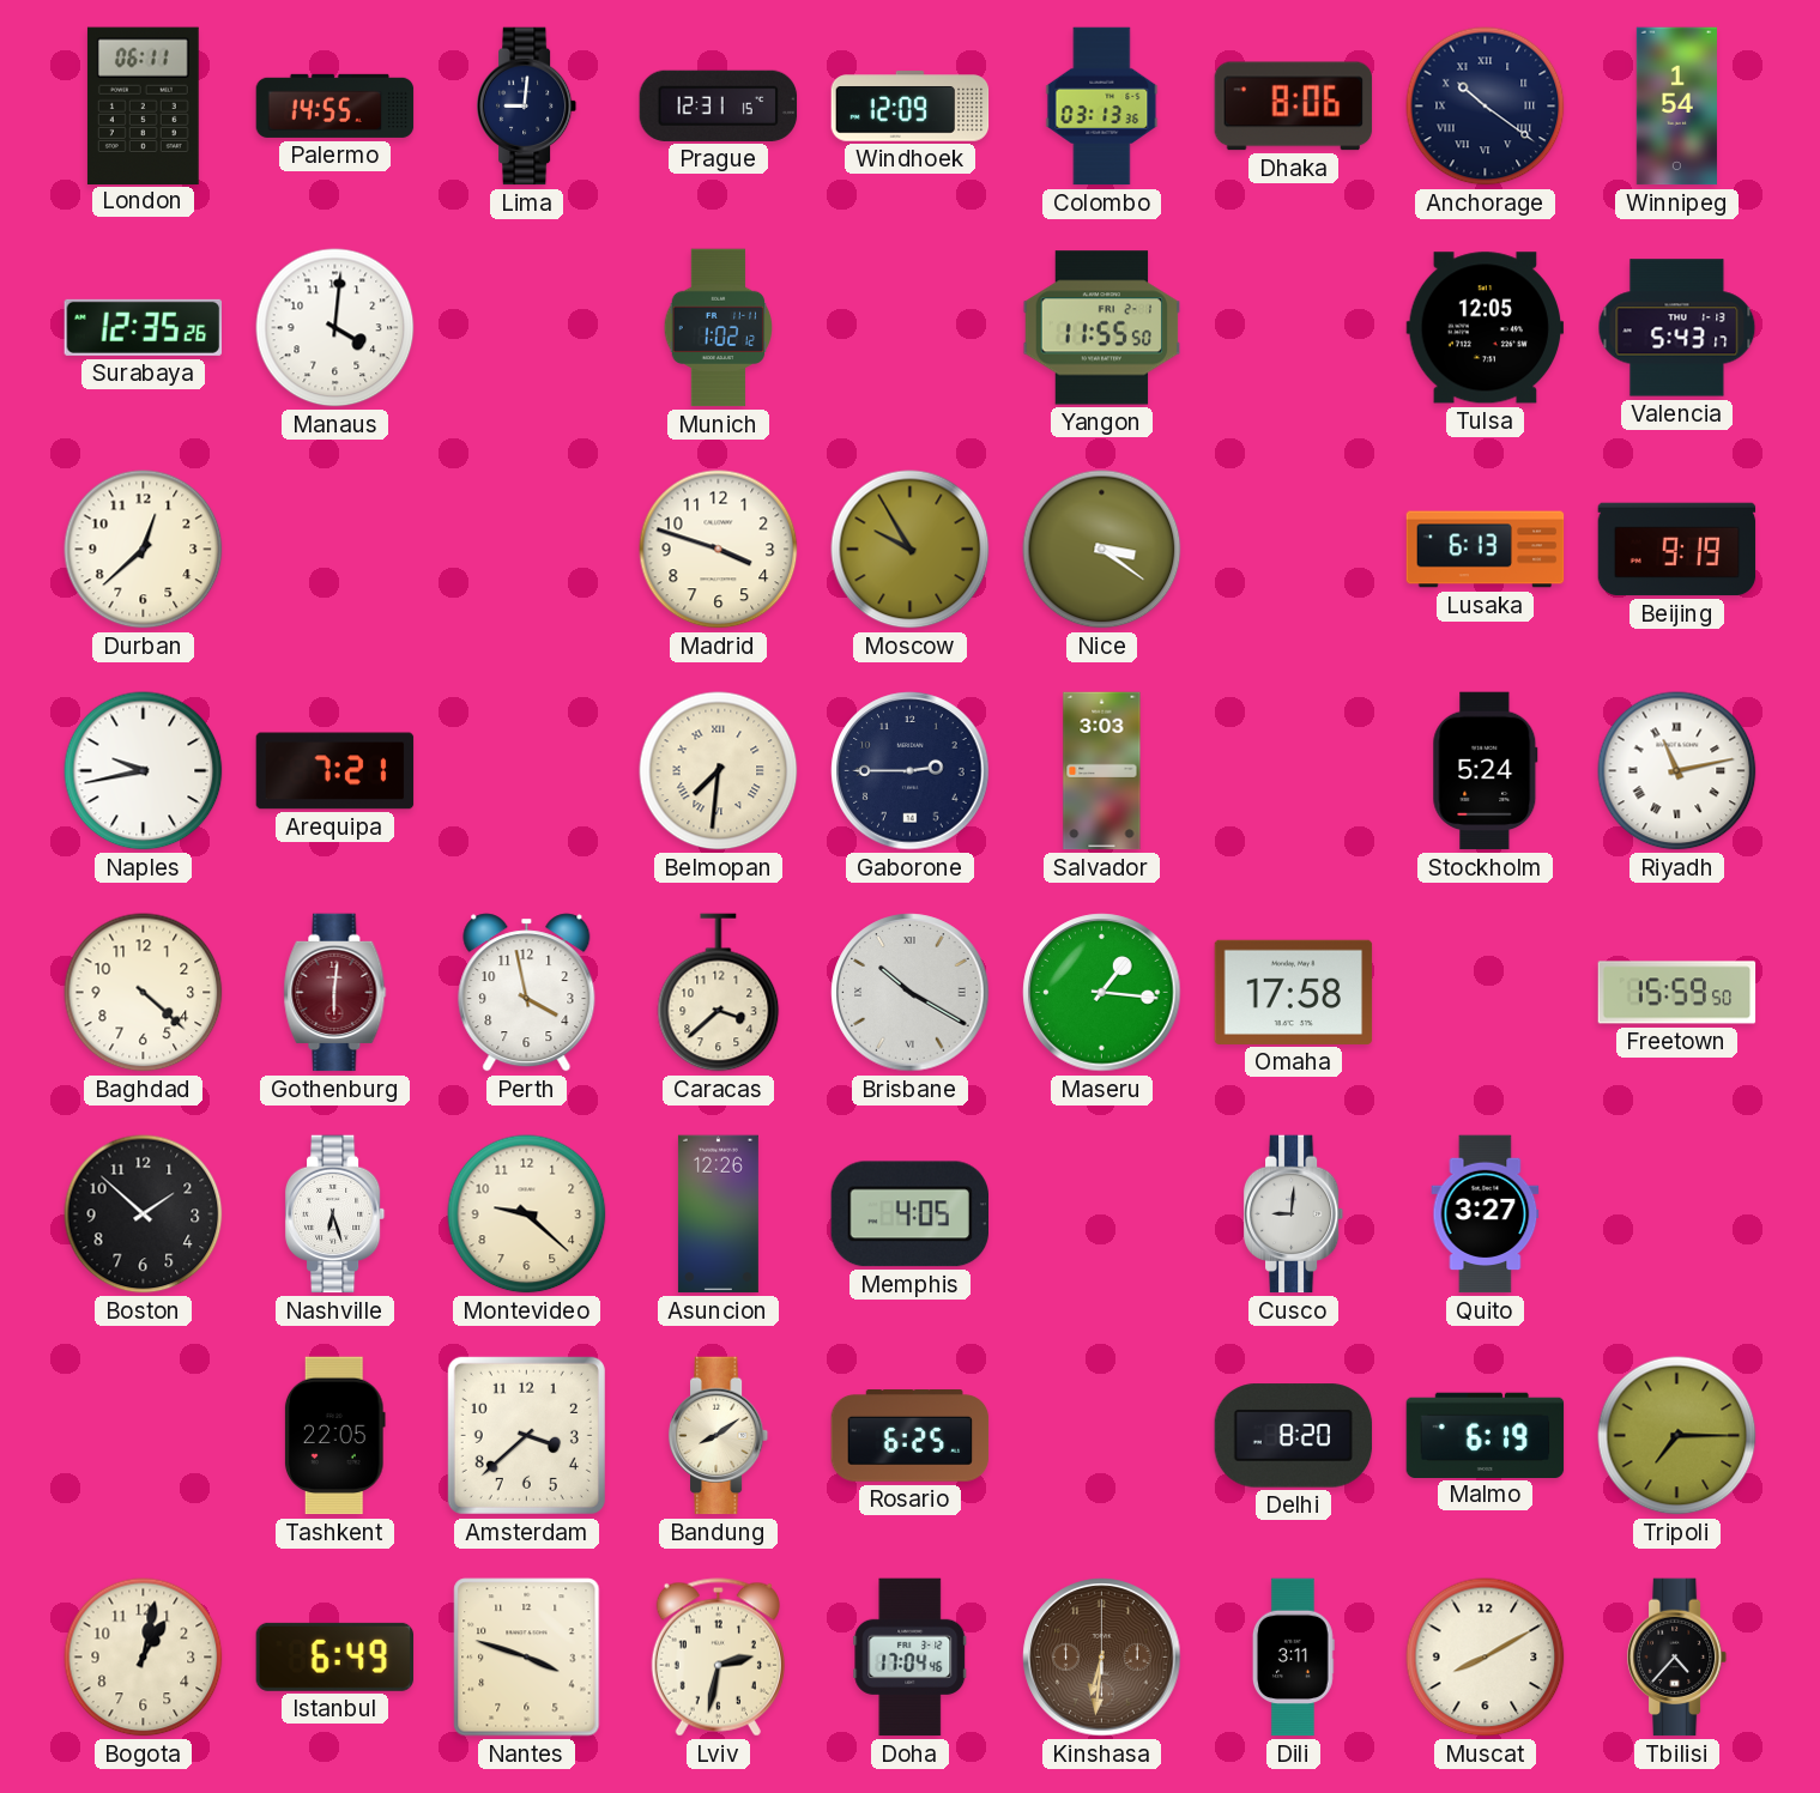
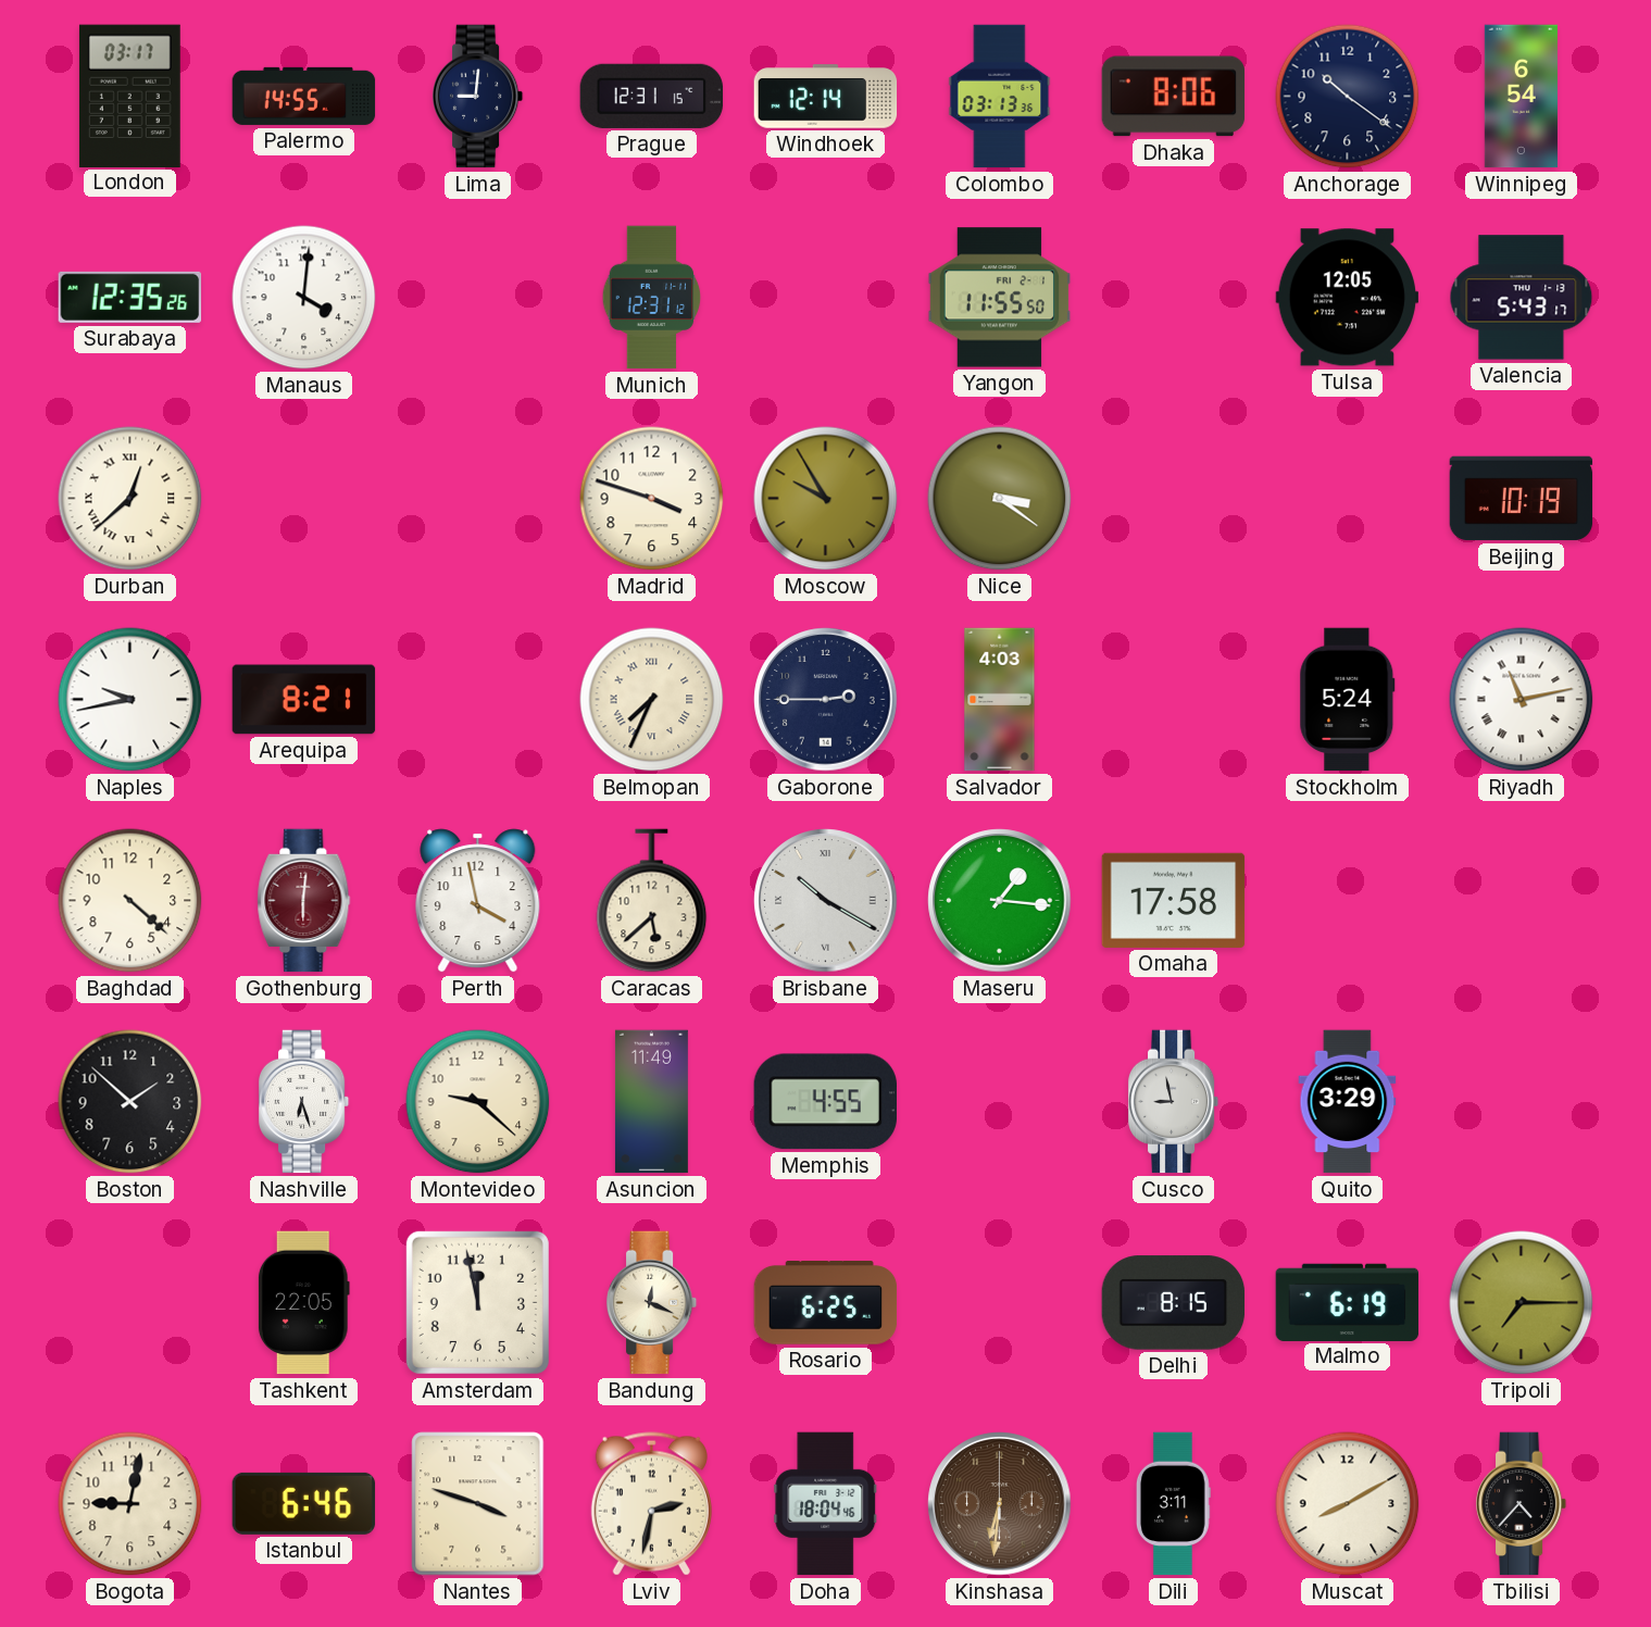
London: 06:11 -> 03:17 (129, 96)
Windhoek: 12:09 -> 12:14 (826, 97)
Anchorage numerals: Roman -> Arabic (1348, 97)
Winnipeg: 1:54 -> 6:54 (1521, 97)
Munich: 1:02 -> 12:31 (652, 298)
Durban numerals: Arabic -> Roman (130, 499)
Lusaka: 6:13 -> none (1486, 550)
Beijing: 9:19 -> 10:19 (1522, 499)
Arequipa: 7:21 -> 8:21 (304, 700)
Belmopan: 7:31 -> 7:34 (652, 700)
Salvador: 3:03 -> 4:03 (1000, 700)
Caracas: 3:38 -> 5:38 (652, 901)
Freetown: 15:59 -> none (1677, 993)
Asuncion: 12:26 -> 11:49 (651, 1102)
Memphis: 4:05 -> 4:55 (825, 1102)
Cusco: 9:01 -> 8:58 (1174, 1102)
Quito: 3:27 -> 3:29 (1348, 1102)
Amsterdam: 3:38 -> 11:58 (477, 1302)
Bandung: 8:09 -> 12:19 (652, 1303)
Delhi: 8:20 -> 8:15 (1174, 1303)
Bogota: 1:02 -> 9:02 (130, 1504)
Istanbul: 6:49 -> 6:46 (304, 1503)
Doha: 17:04 -> 18:04 (826, 1504)
